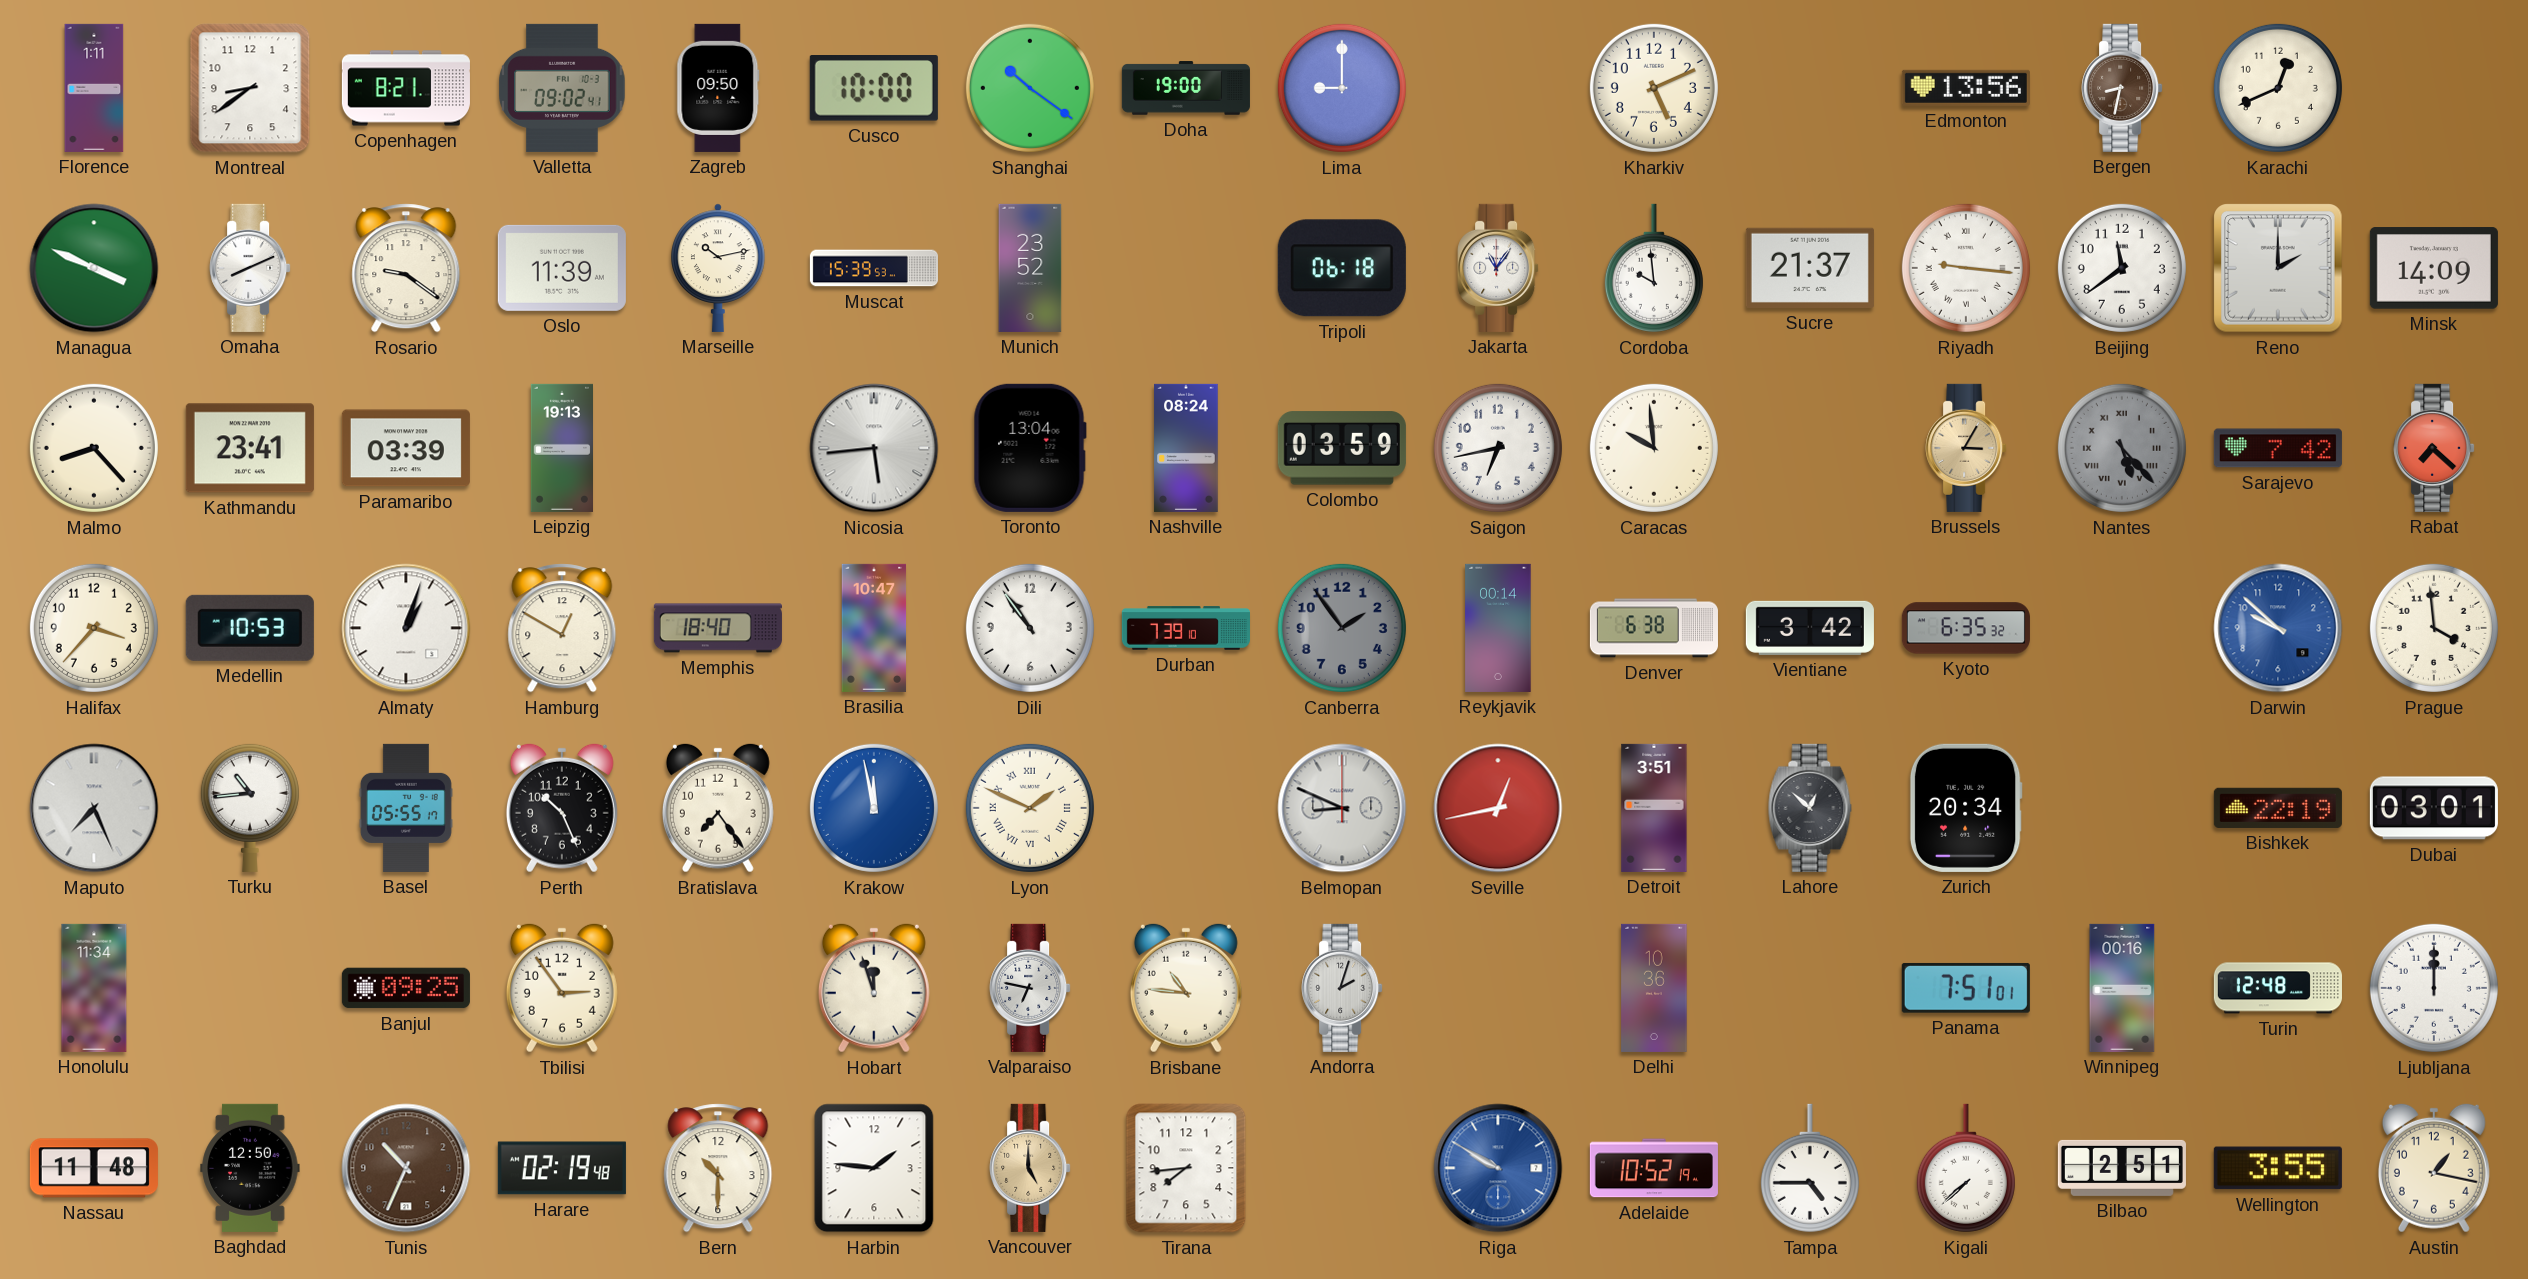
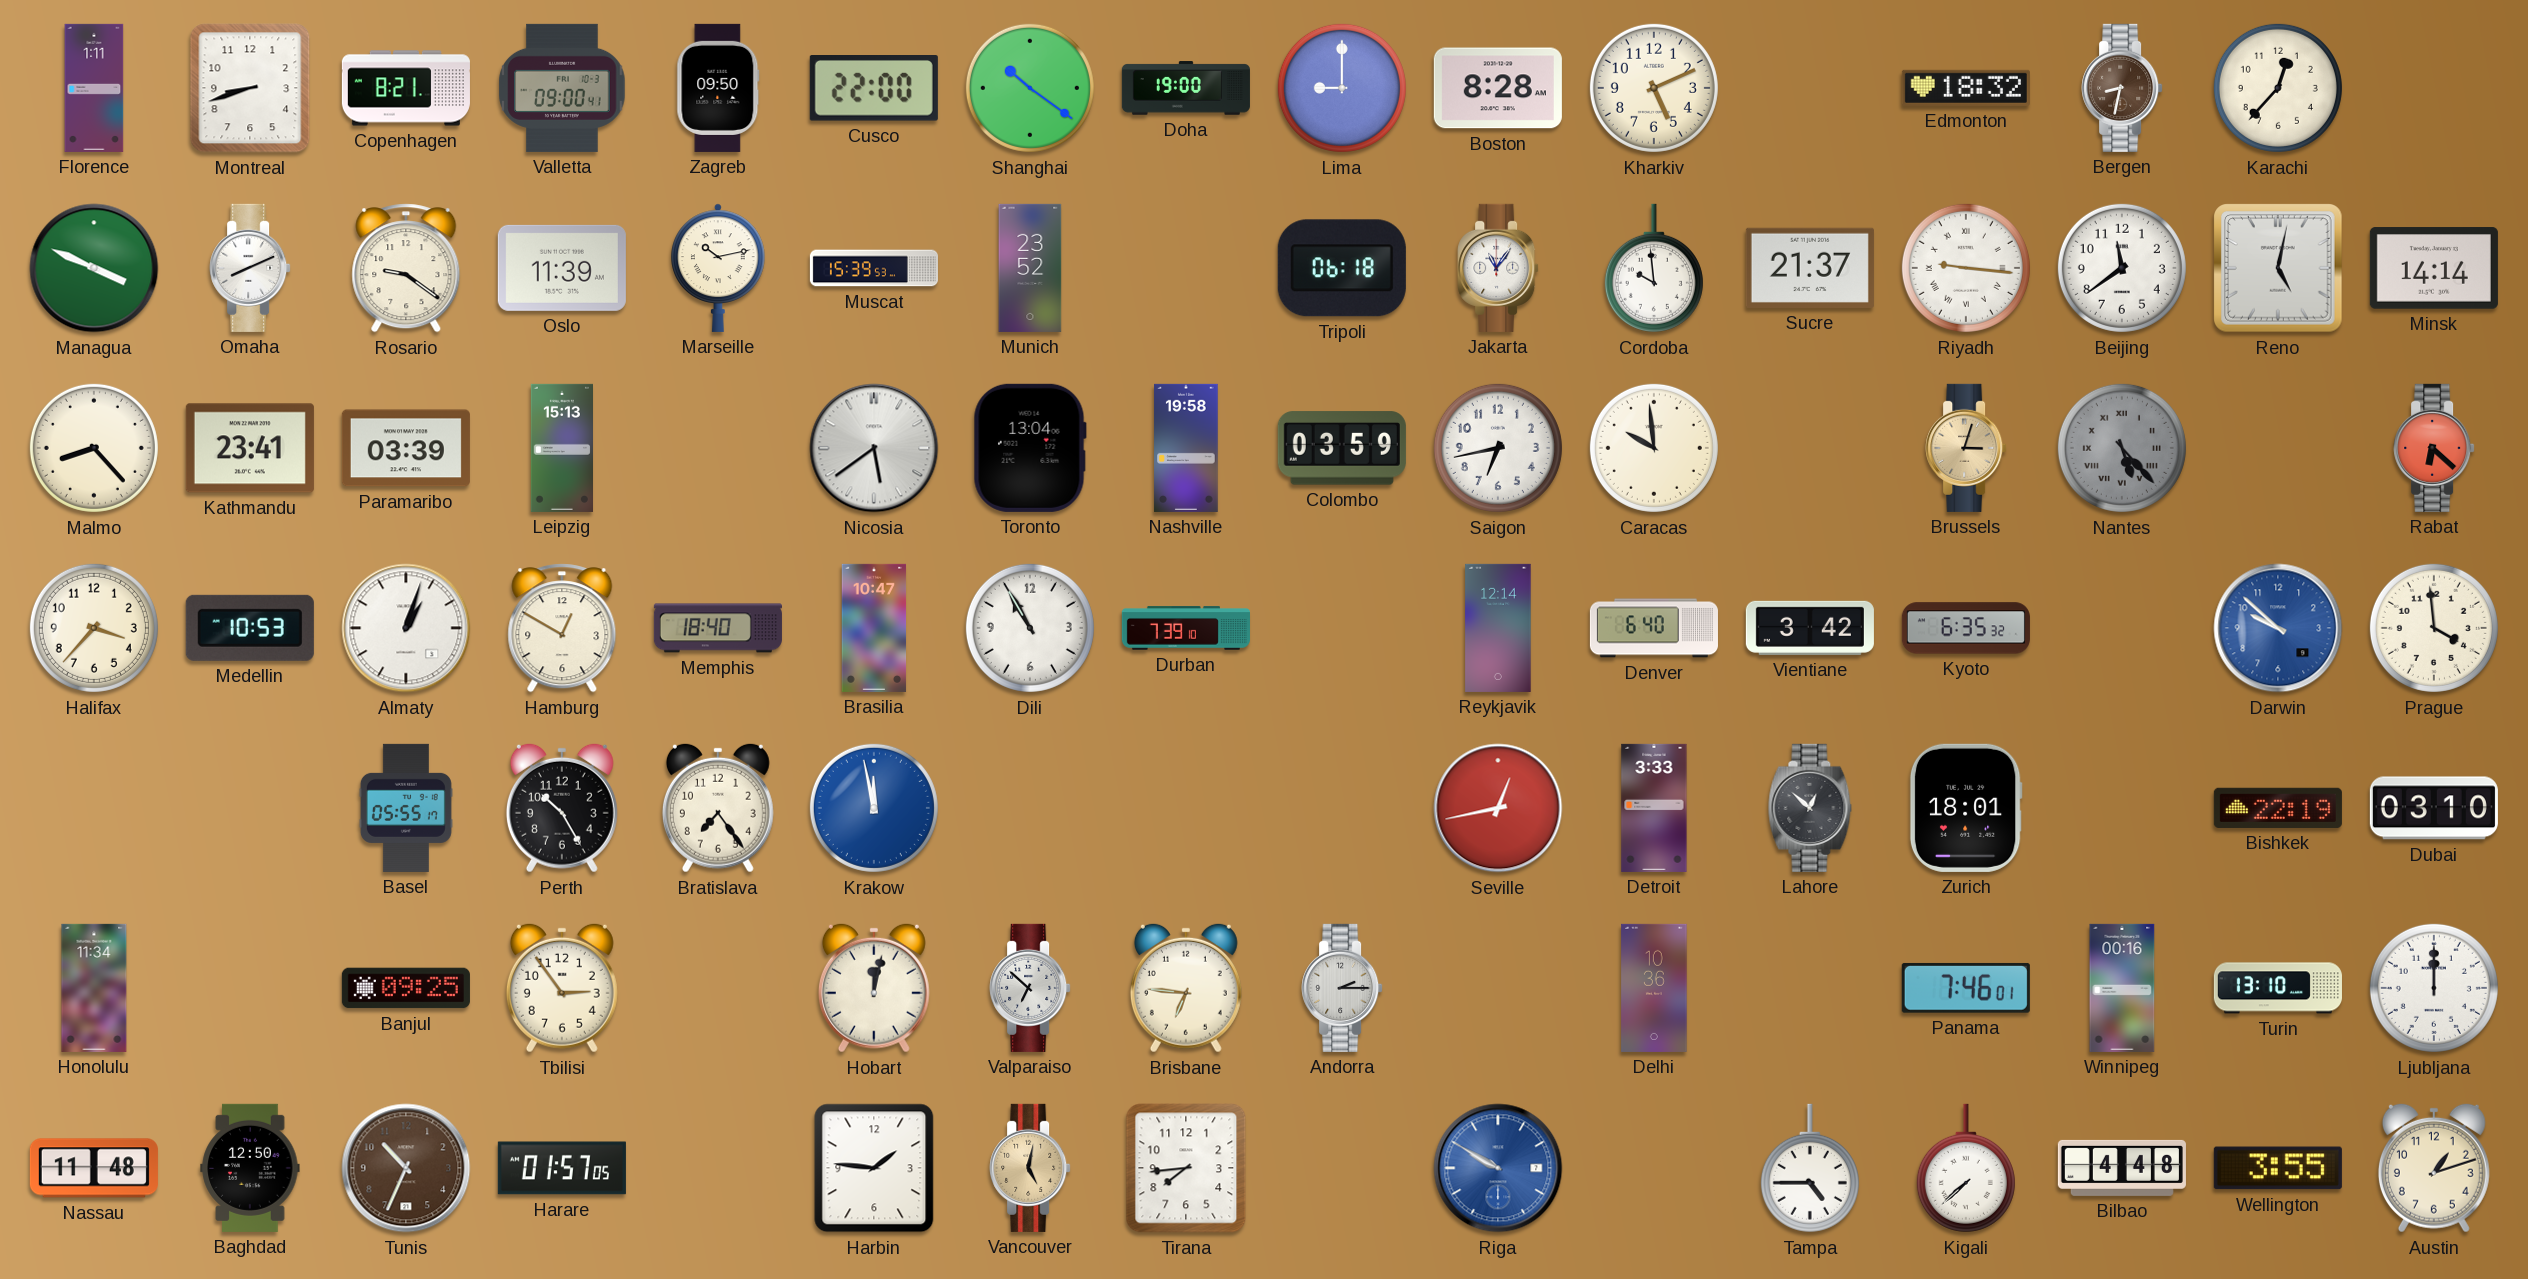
Montreal: 8:39 -> 8:42 (250, 88)
Valletta: 09:02 -> 09:00 (562, 88)
Cusco: 10:00 -> 22:00 (874, 89)
Boston: none -> 8:28 (1498, 88)
Edmonton: 13:56 -> 18:32 (1966, 88)
Karachi: 12:41 -> 12:37 (2278, 88)
Reno: 2:00 -> 5:02 (2278, 268)
Minsk: 14:09 -> 14:14 (2434, 268)
Leipzig: 19:13 -> 15:13 (561, 448)
Nicosia: 5:44 -> 5:39 (874, 448)
Nashville: 08:24 -> 19:58 (1186, 448)
Brussels: 3:05 -> 3:03 (1966, 448)
Sarajevo: 7:42 -> none (2278, 448)
Rabat: 7:22 -> 6:22 (2434, 448)
Dili: 10:54 -> 10:55 (1030, 628)
Canberra: 1:54 -> none (1342, 628)
Reykjavik: 00:14 -> 12:14 (1498, 628)
Denver: 6:38 -> 6:40 (1654, 628)
Maputo: 7:26 -> none (94, 808)
Turku: 10:44 -> none (250, 807)
Perth: 10:26 -> 10:25 (562, 808)
Lyon: 1:49 -> none (1030, 808)
Belmopan: 8:49 -> none (1342, 808)
Detroit: 3:51 -> 3:33 (1654, 808)
Zurich: 20:34 -> 18:01 (1966, 808)
Dubai: 03:01 -> 03:10 (2434, 808)
Hobart: 11:57 -> 12:02 (874, 988)
Valparaiso: 6:47 -> 6:52 (1030, 988)
Brisbane: 10:46 -> 6:46 (1186, 988)
Andorra: 2:03 -> 2:15 (1342, 988)
Panama: 7:51 -> 7:46 (1966, 988)
Turin: 12:48 -> 13:10 (2278, 988)
Harare: 02:19 -> 01:57 (562, 1168)
Bern: 10:30 -> none (718, 1168)
Vancouver: 5:00 -> 5:02 (1030, 1168)
Adelaide: 10:52 -> none (1654, 1168)
Bilbao: 2:51 -> 4:48 (2122, 1168)
Austin: 1:17 -> 1:12 (2434, 1168)
